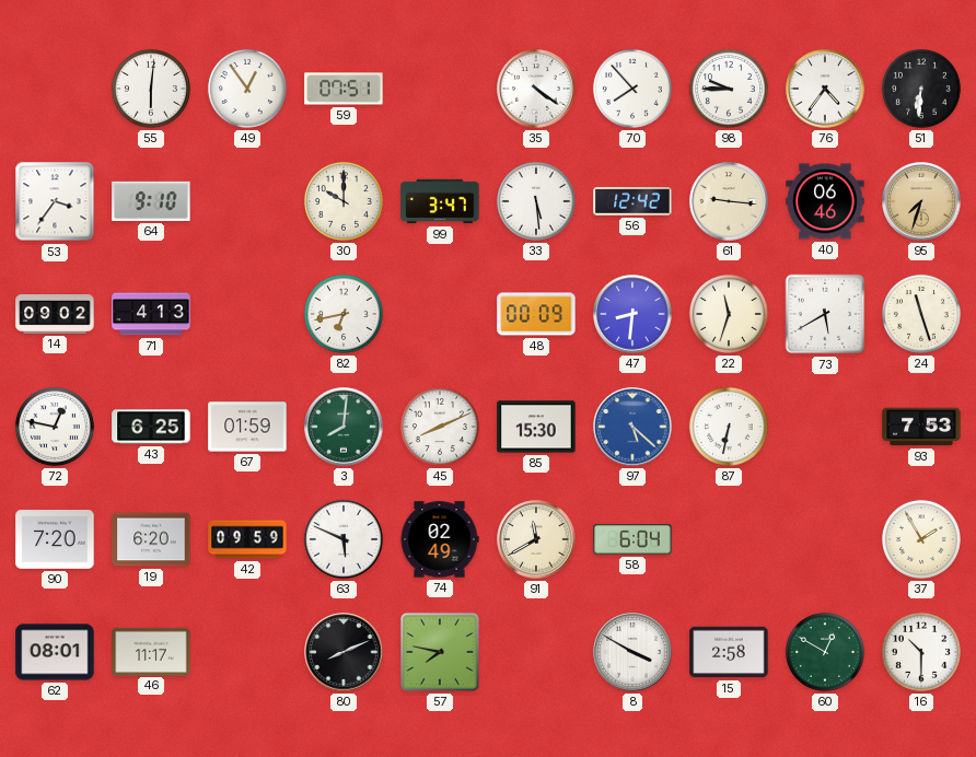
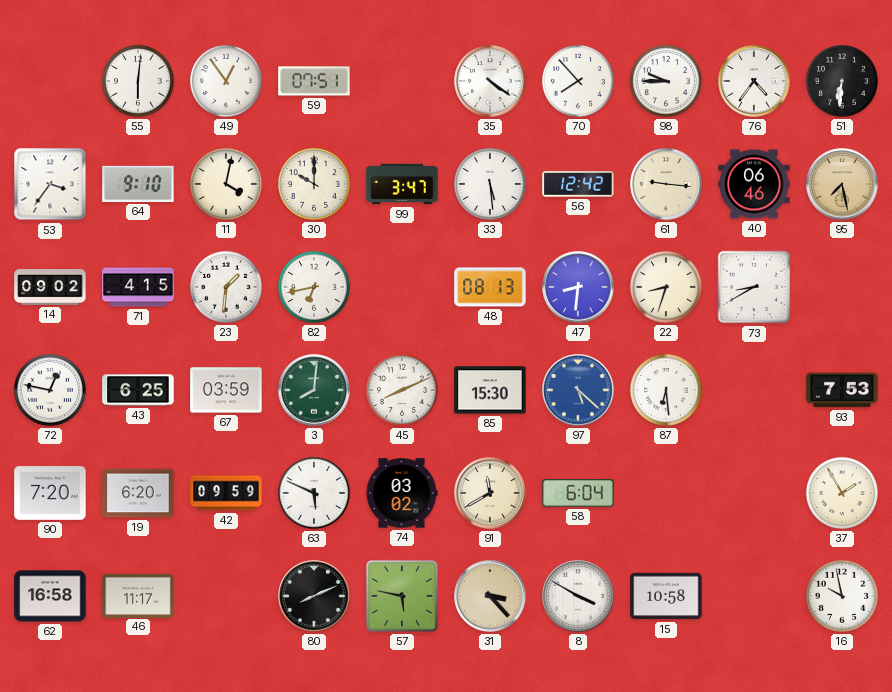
11: none -> 4:02 (226, 184)
95: 7:33 -> 7:28 (842, 184)
71: 4:13 -> 4:15 (138, 287)
23: none -> 1:31 (226, 287)
48: 00:09 -> 08:13 (490, 287)
22: 11:33 -> 8:33 (666, 287)
73: 5:40 -> 8:40 (754, 287)
24: 11:27 -> none (921, 314)
67: 01:59 -> 03:59 (226, 390)
87: 6:32 -> 6:29 (666, 390)
74: 02:49 -> 03:02 (402, 493)
62: 08:01 -> 16:58 (50, 596)
57: 7:47 -> 5:47 (402, 596)
31: none -> 3:23 (490, 596)
15: 2:58 -> 10:58 (666, 596)
60: 12:50 -> none (825, 652)
16: 10:30 -> 9:58 (842, 596)
